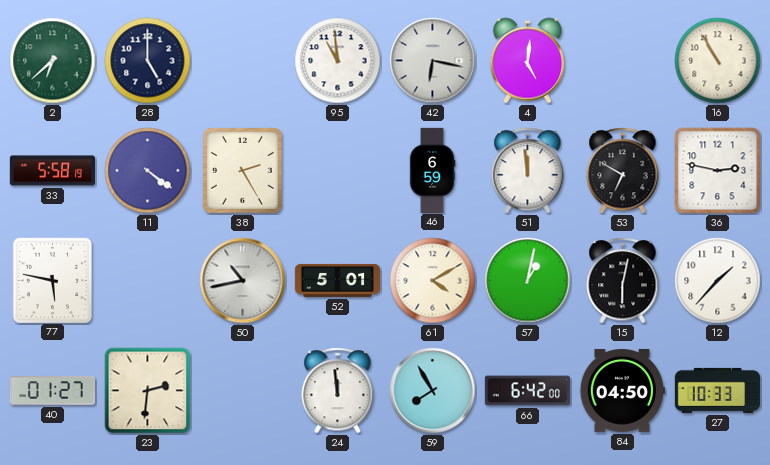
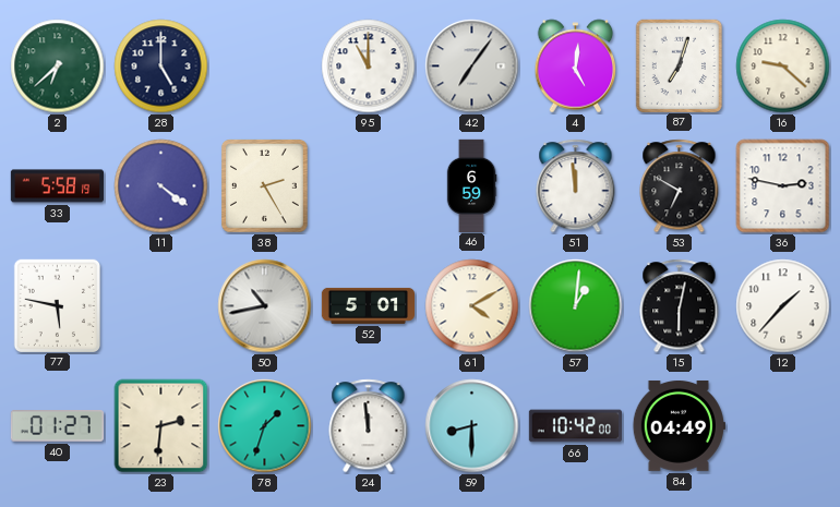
95: 10:59 -> 11:00 (369, 67)
42: 6:17 -> 7:06 (472, 67)
87: none -> 7:03 (679, 65)
16: 10:55 -> 9:22 (783, 67)
57: 1:02 -> 1:01 (576, 306)
78: none -> 1:33 (265, 426)
59: 7:55 -> 8:30 (472, 426)
66: 6:42 -> 10:42 (575, 426)
84: 04:50 -> 04:49 (679, 425)
27: 10:33 -> none (717, 390)
